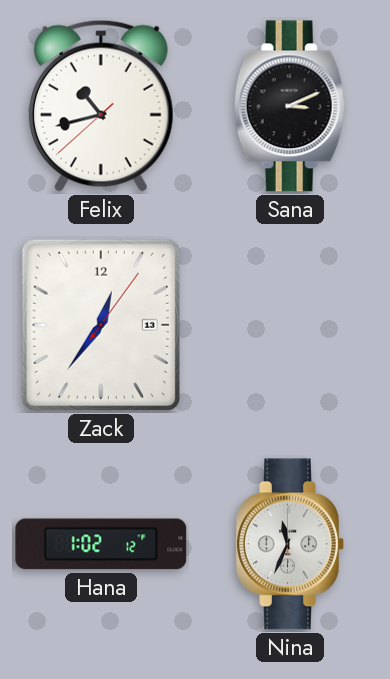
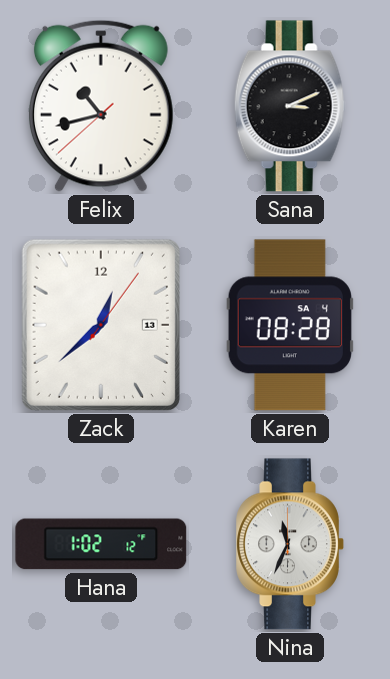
Zack: 12:36 -> 12:38 (101, 325)
Karen: none -> 08:28 (290, 325)
